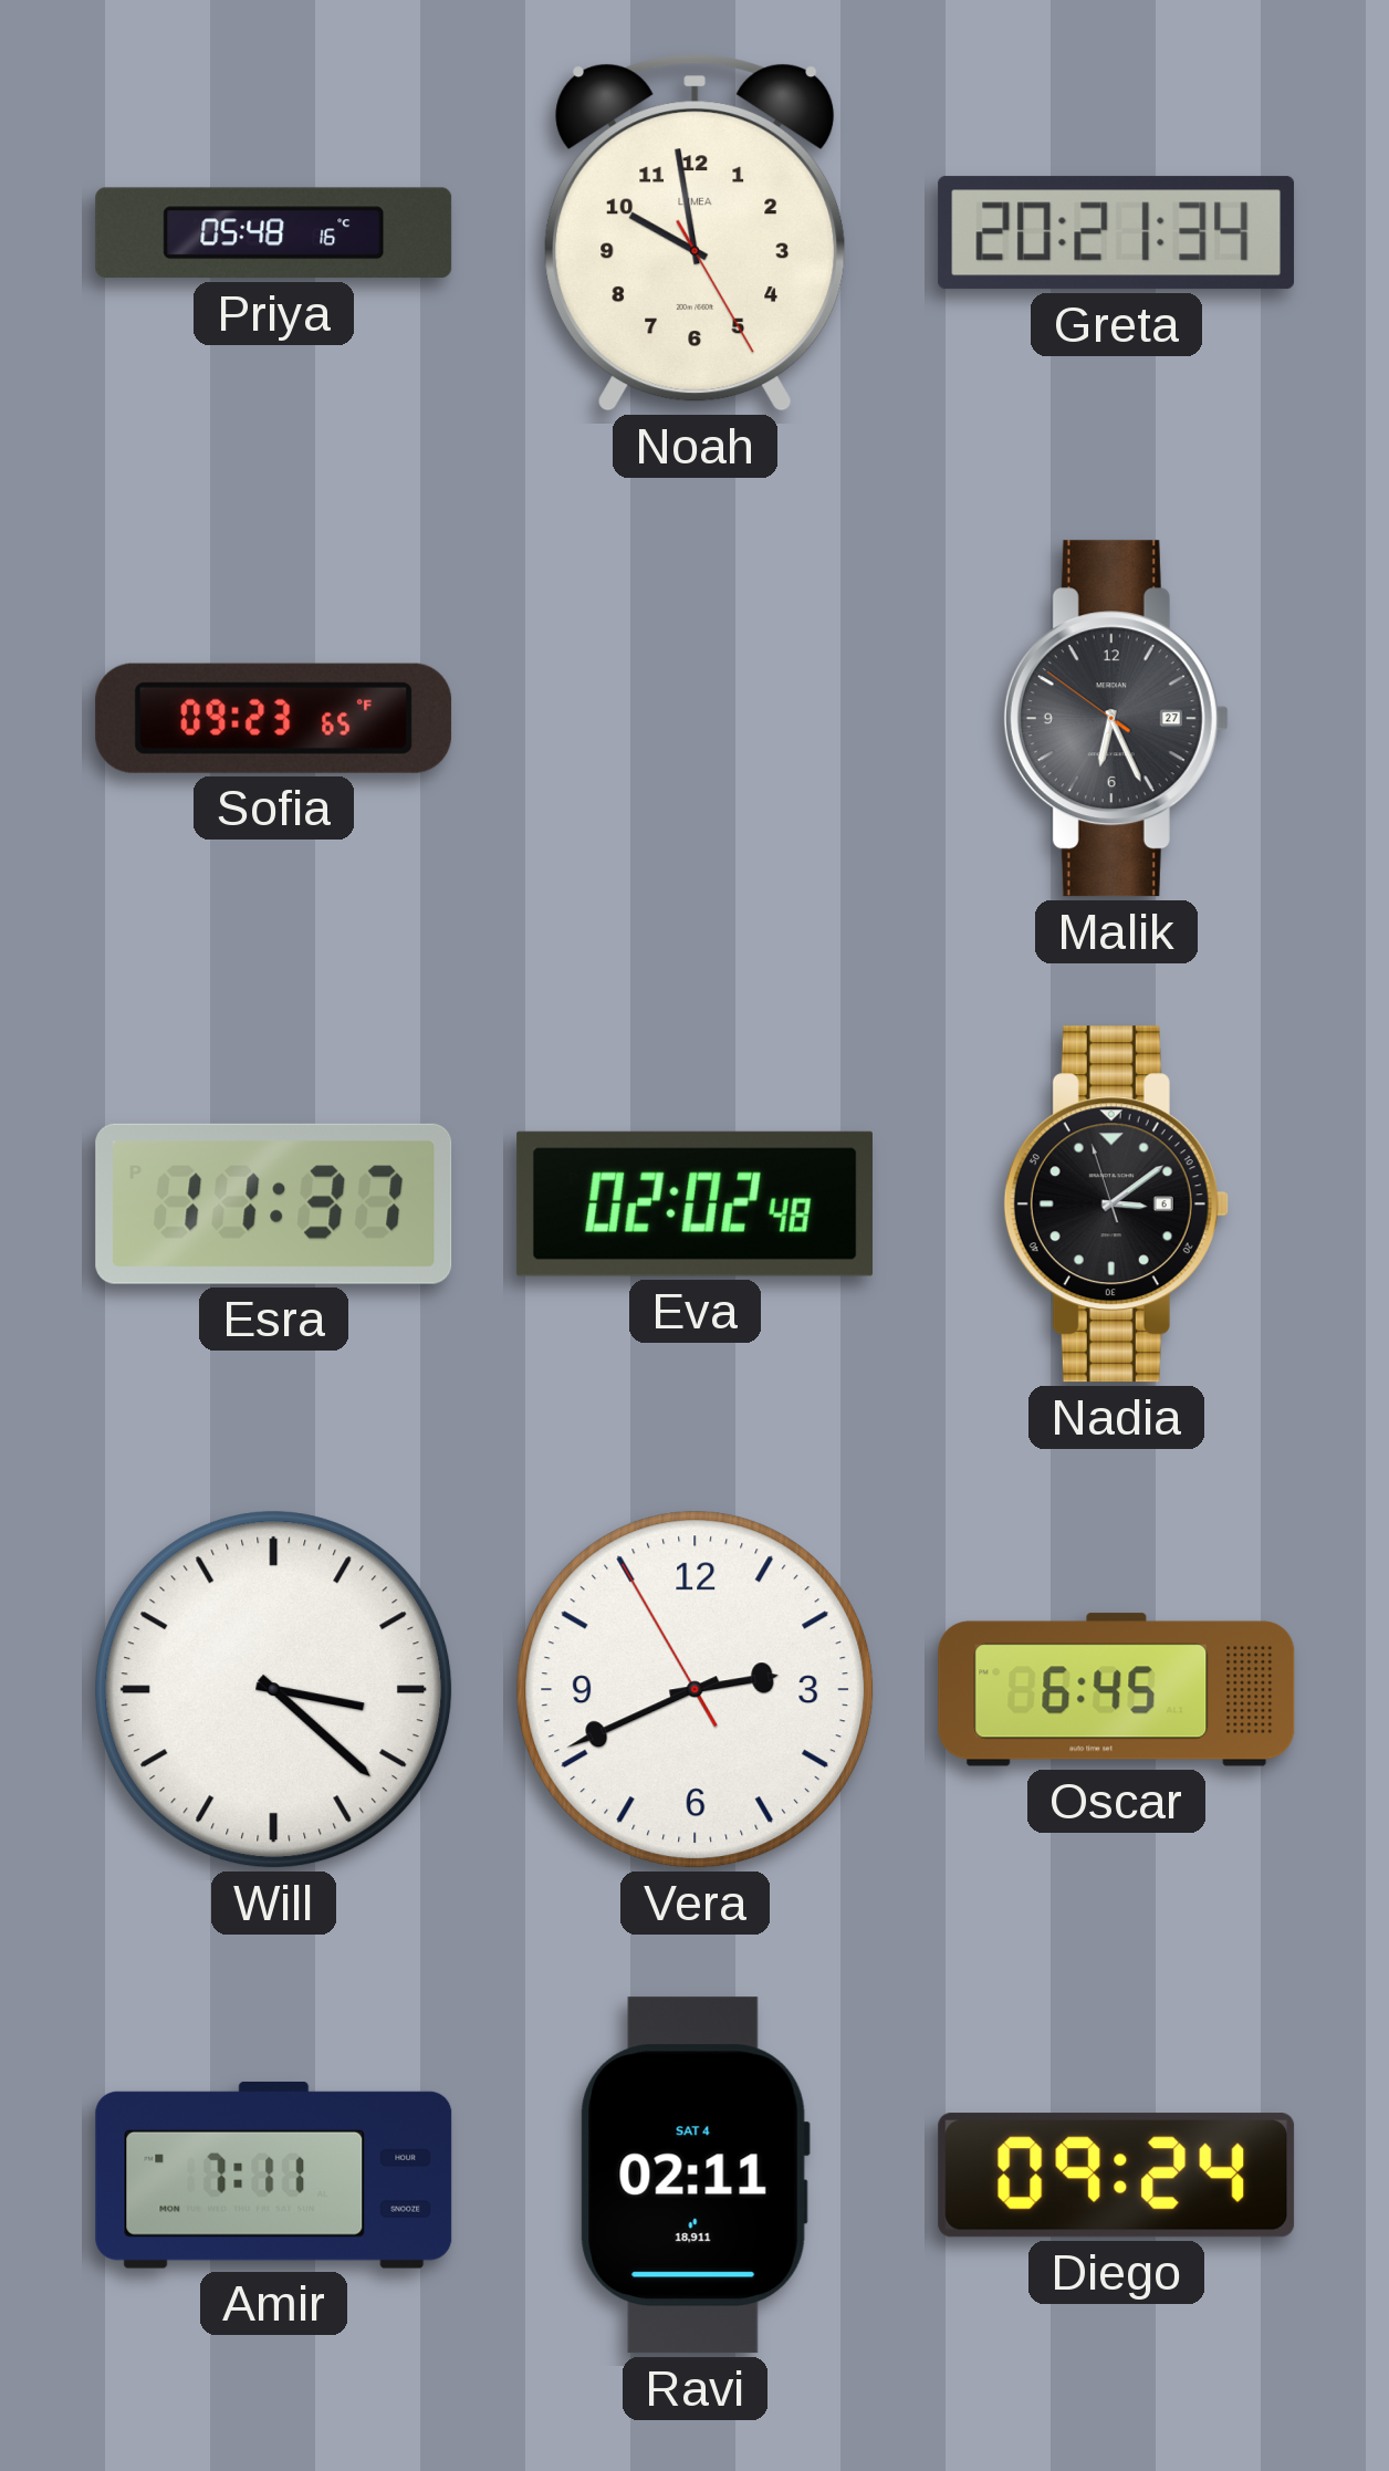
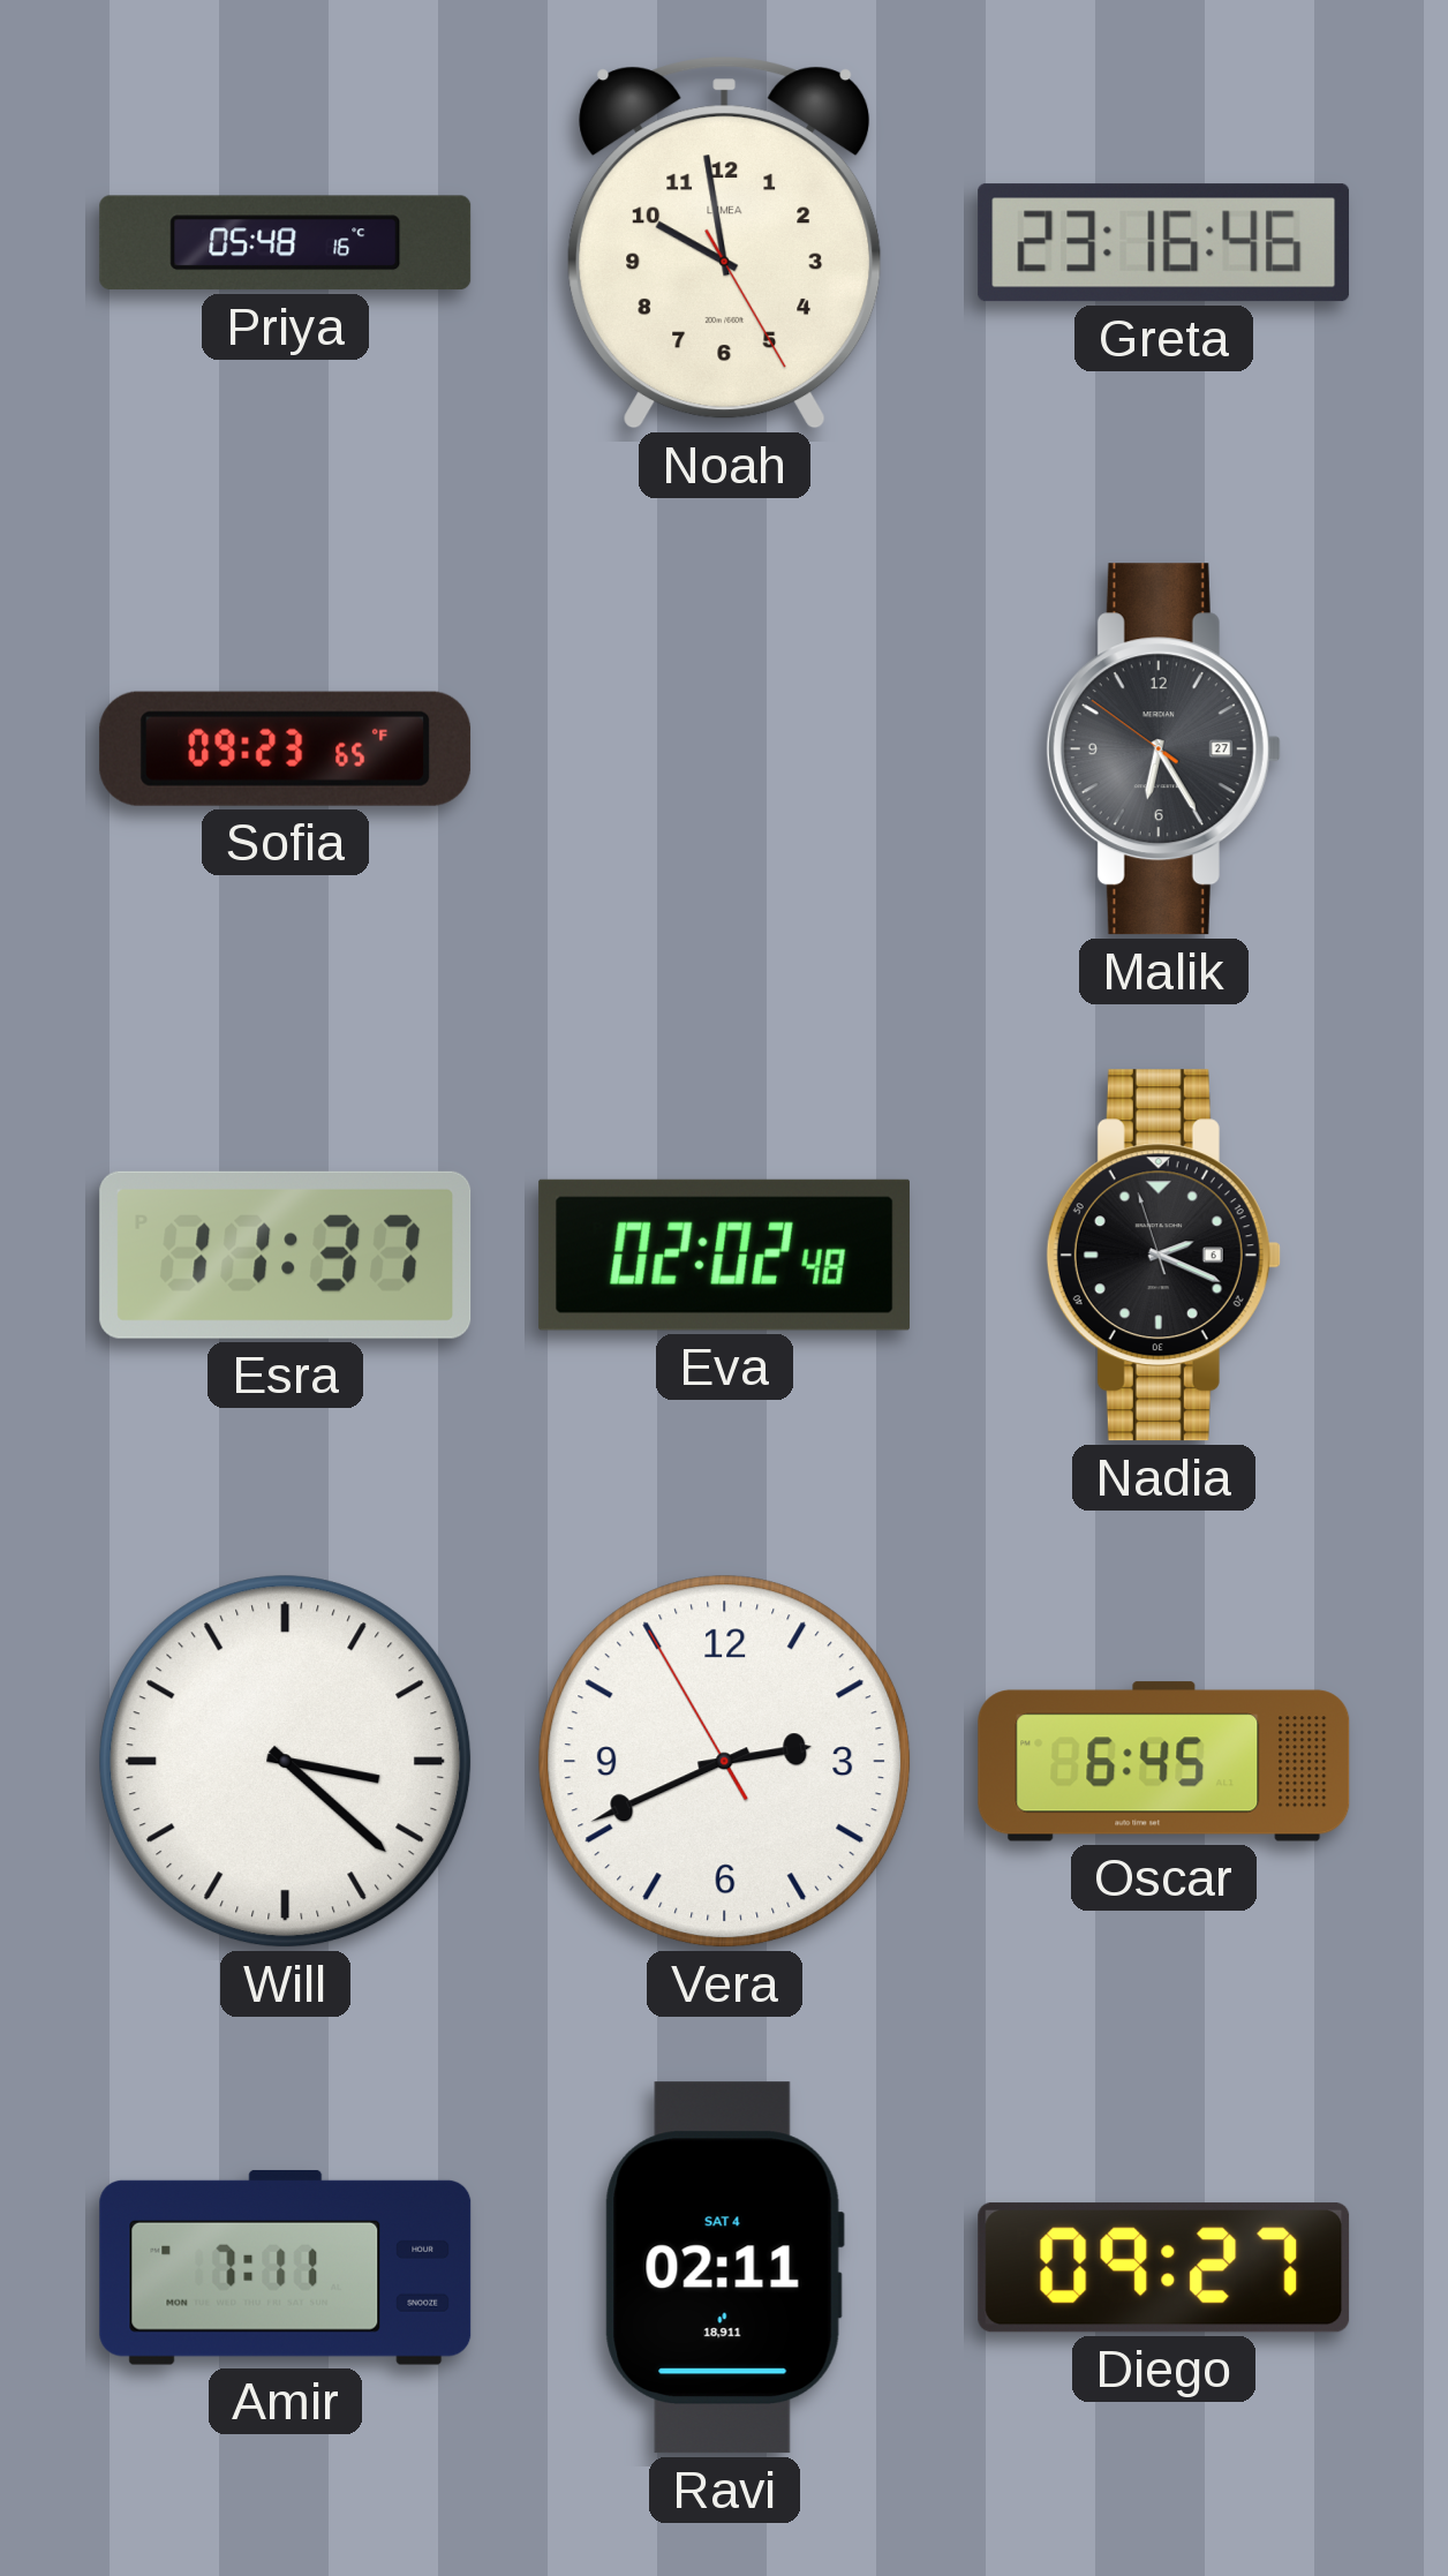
Greta: 20:21 -> 23:16 (1164, 243)
Malik: 6:25 -> 6:24 (1163, 750)
Nadia: 3:08 -> 2:18 (1163, 1256)
Diego: 09:24 -> 09:27 (1164, 2268)
